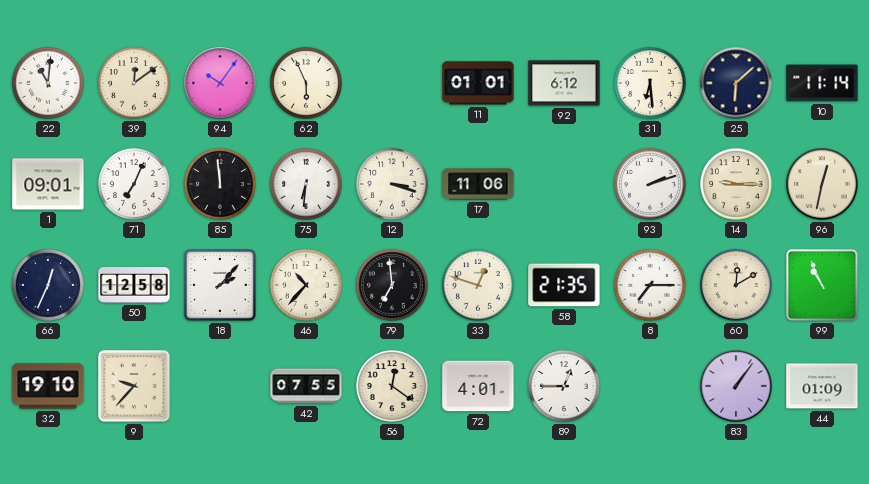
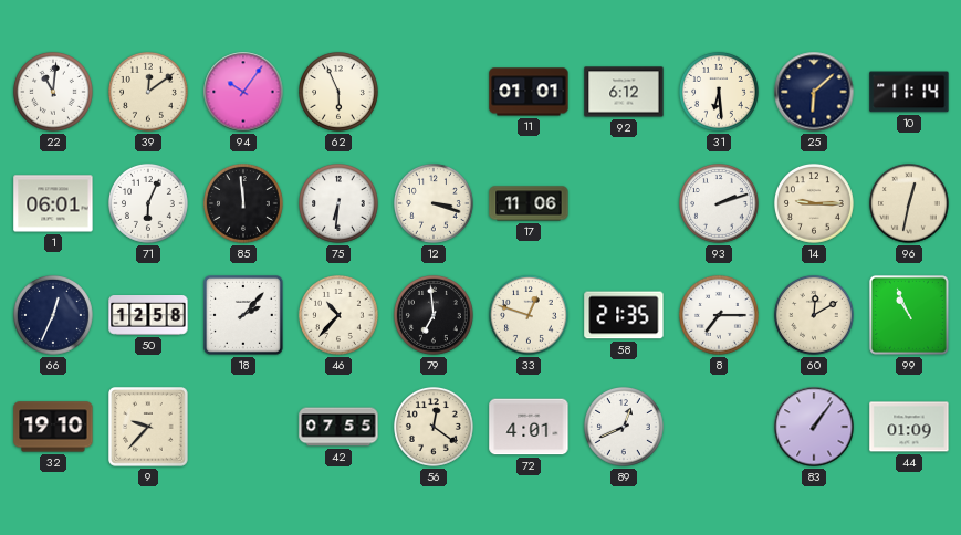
1: 09:01 -> 06:01 (53, 203)
71: 7:04 -> 6:04 (148, 203)
89: 12:45 -> 12:41 (624, 427)
